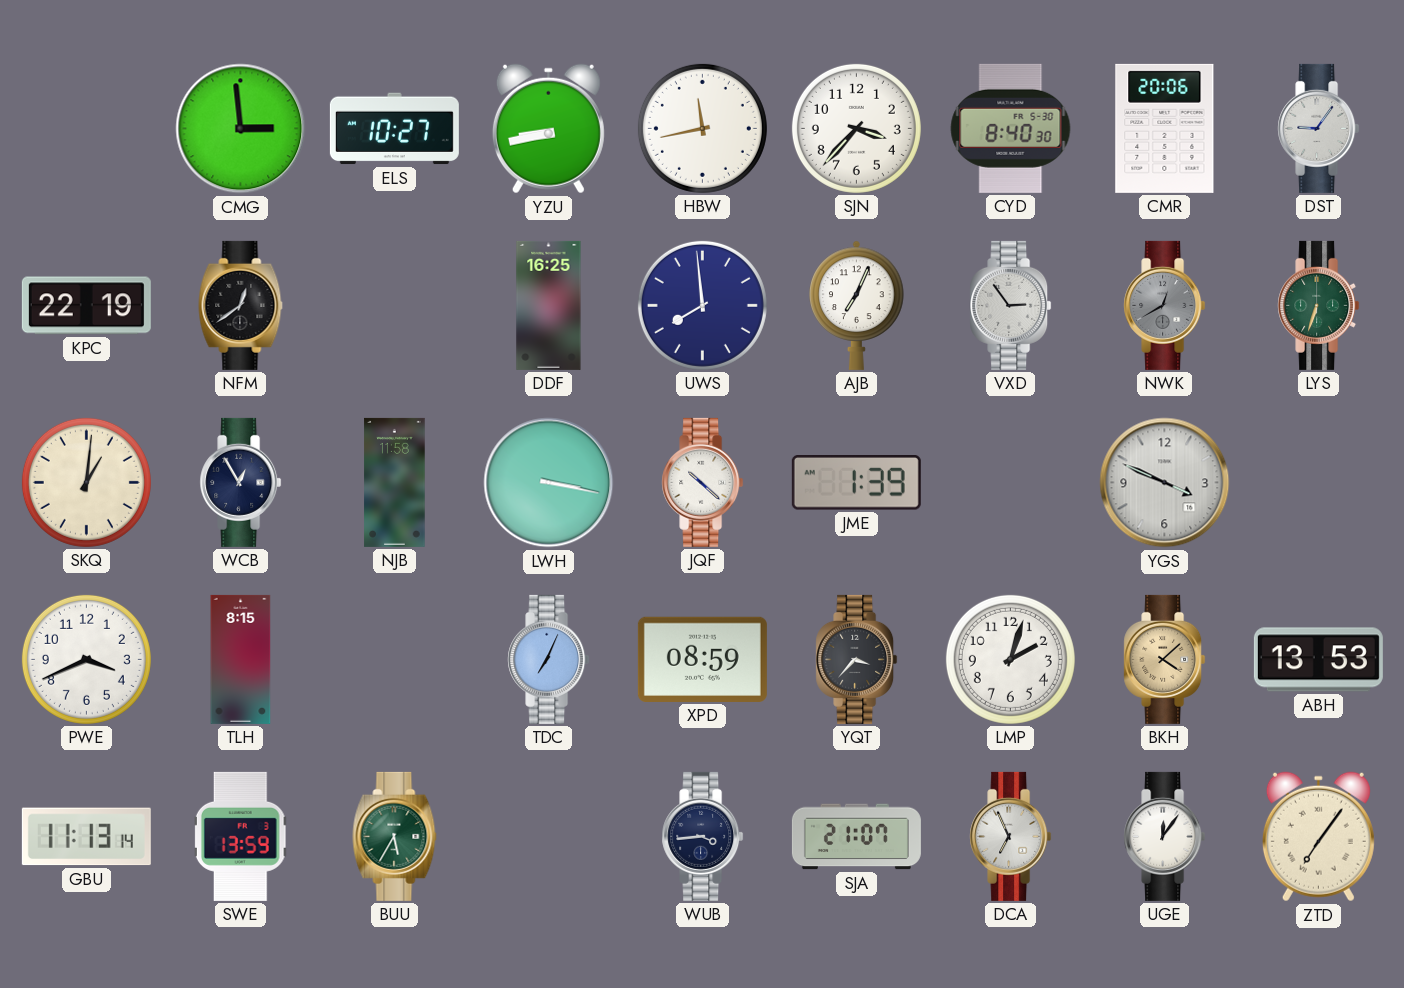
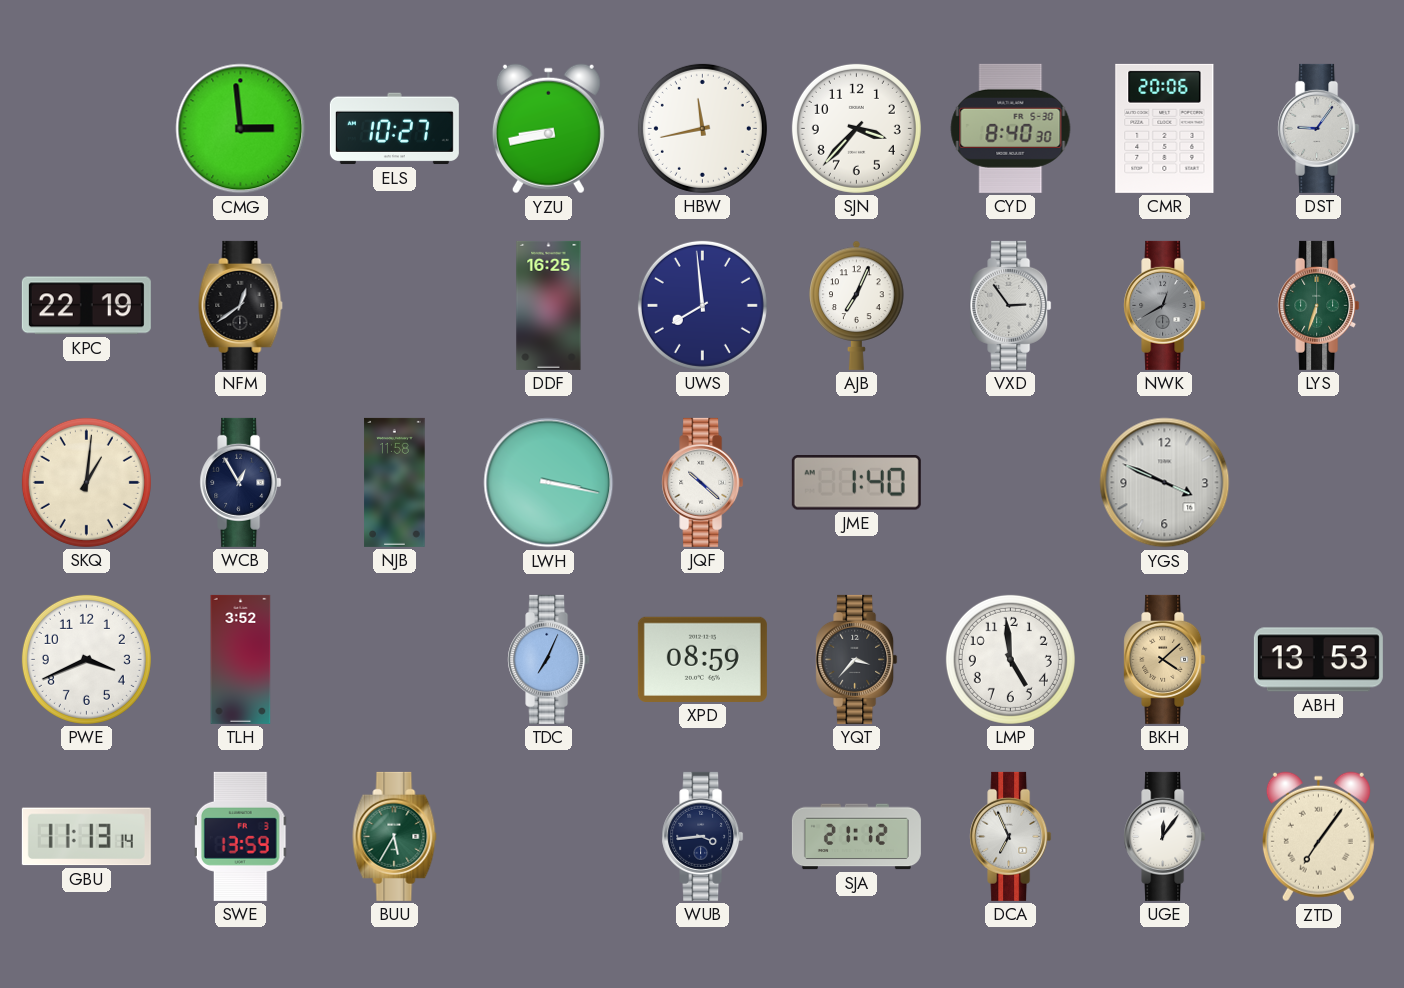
JME: 1:39 -> 1:40 (856, 483)
TLH: 8:15 -> 3:52 (241, 659)
LMP: 2:03 -> 4:59 (1010, 659)
SJA: 21:07 -> 21:12 (856, 837)
